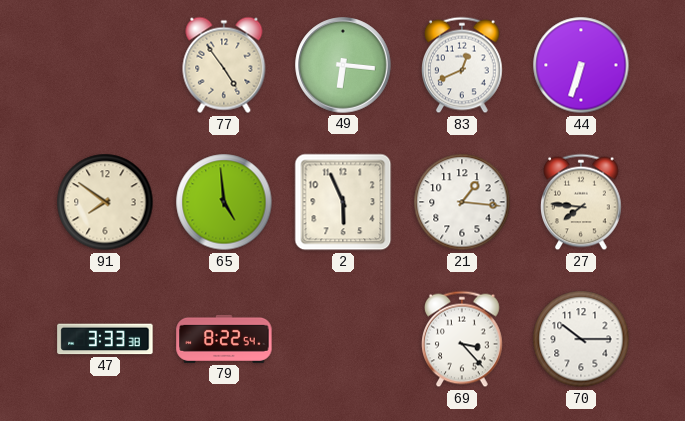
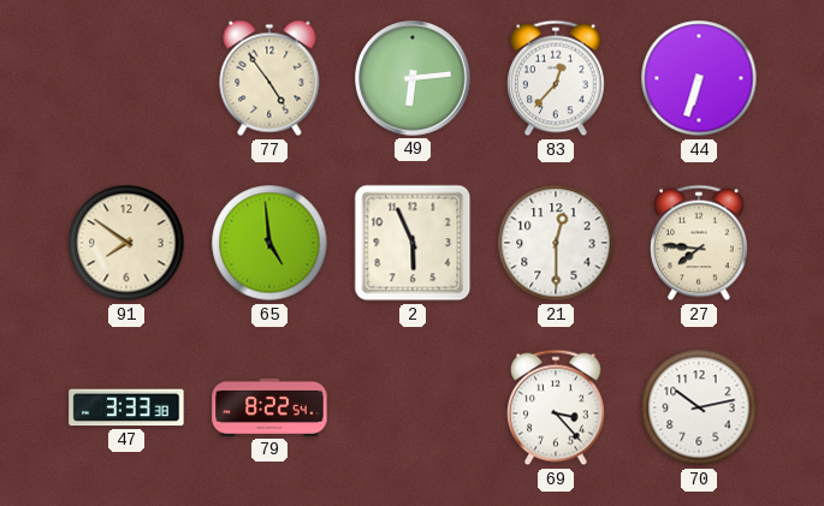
49: 6:16 -> 6:14 (413, 78)
83: 12:41 -> 12:37 (557, 78)
21: 1:16 -> 12:30 (556, 243)
70: 10:15 -> 10:13 (699, 407)
